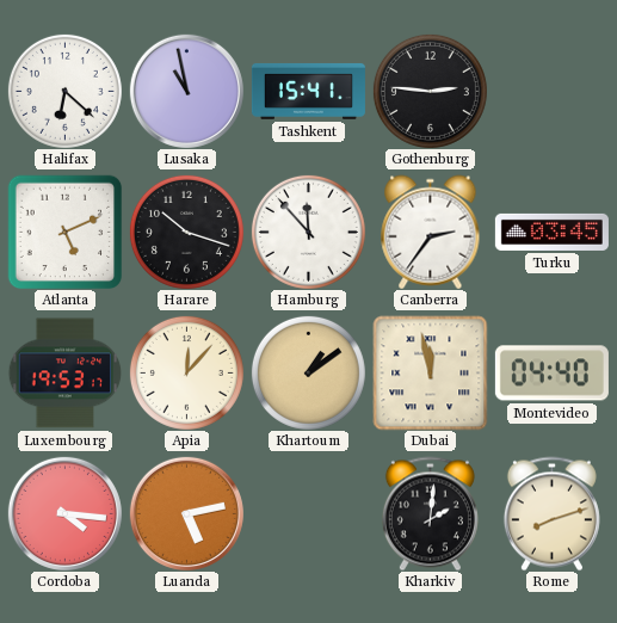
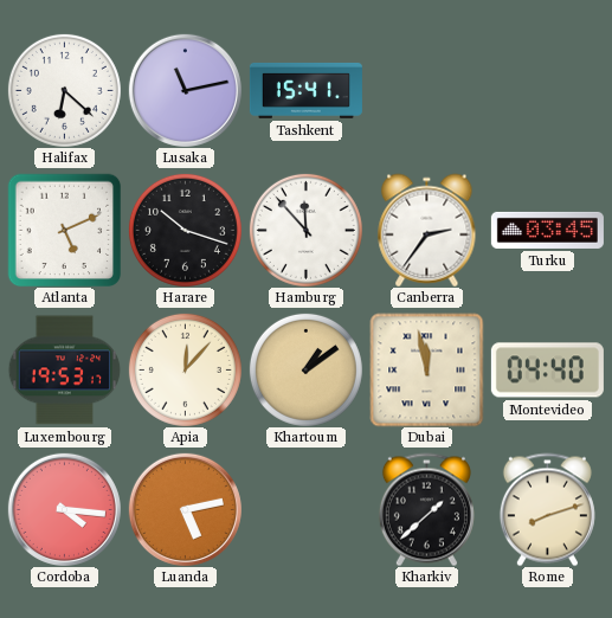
Lusaka: 10:58 -> 11:13 (185, 90)
Gothenburg: 2:46 -> none (430, 91)
Kharkiv: 2:01 -> 1:38 (426, 509)
